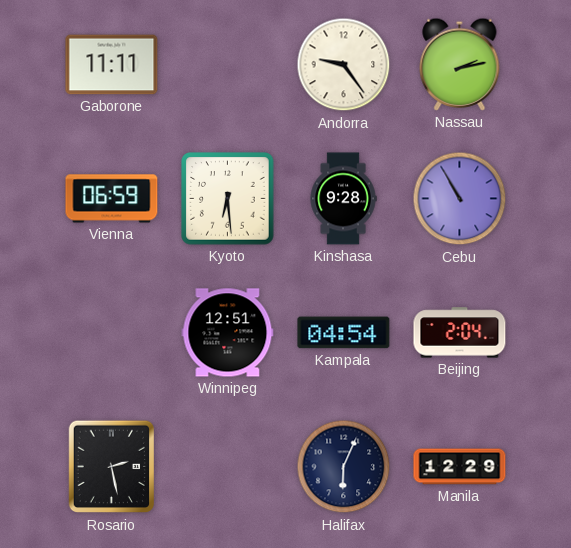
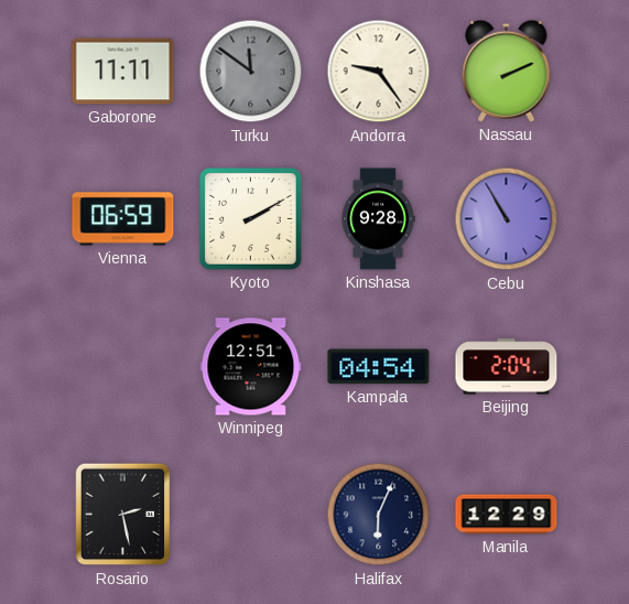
Turku: none -> 11:51 (251, 72)
Nassau: 2:13 -> 2:11 (507, 71)
Kyoto: 6:29 -> 2:10 (251, 219)
